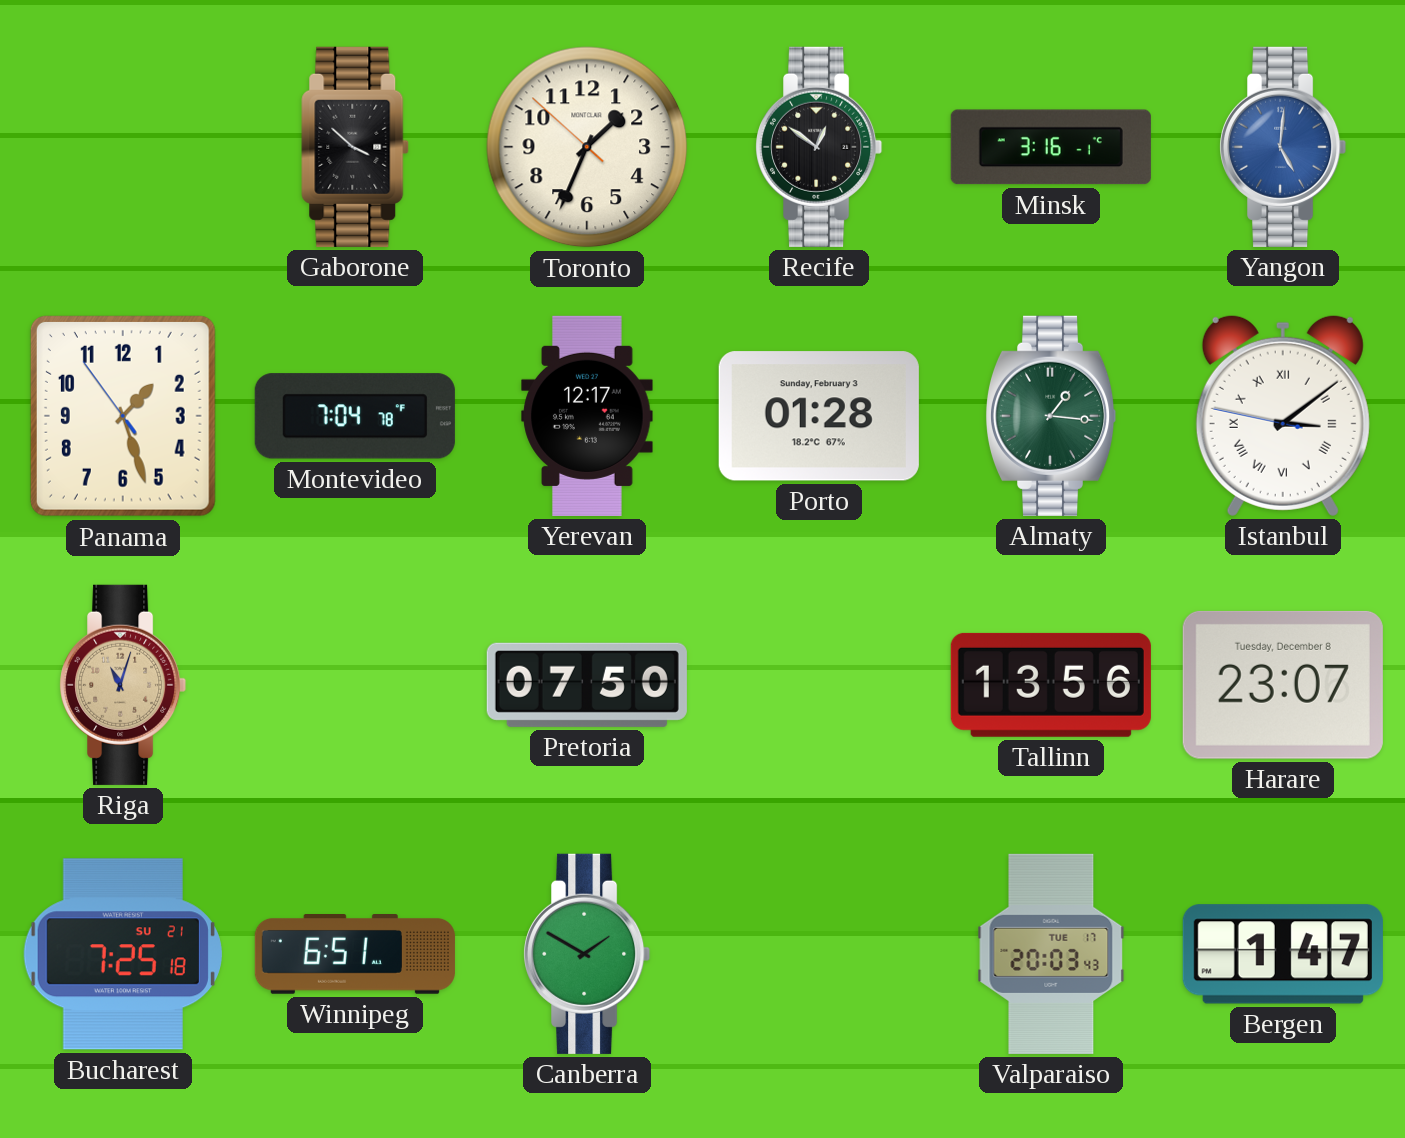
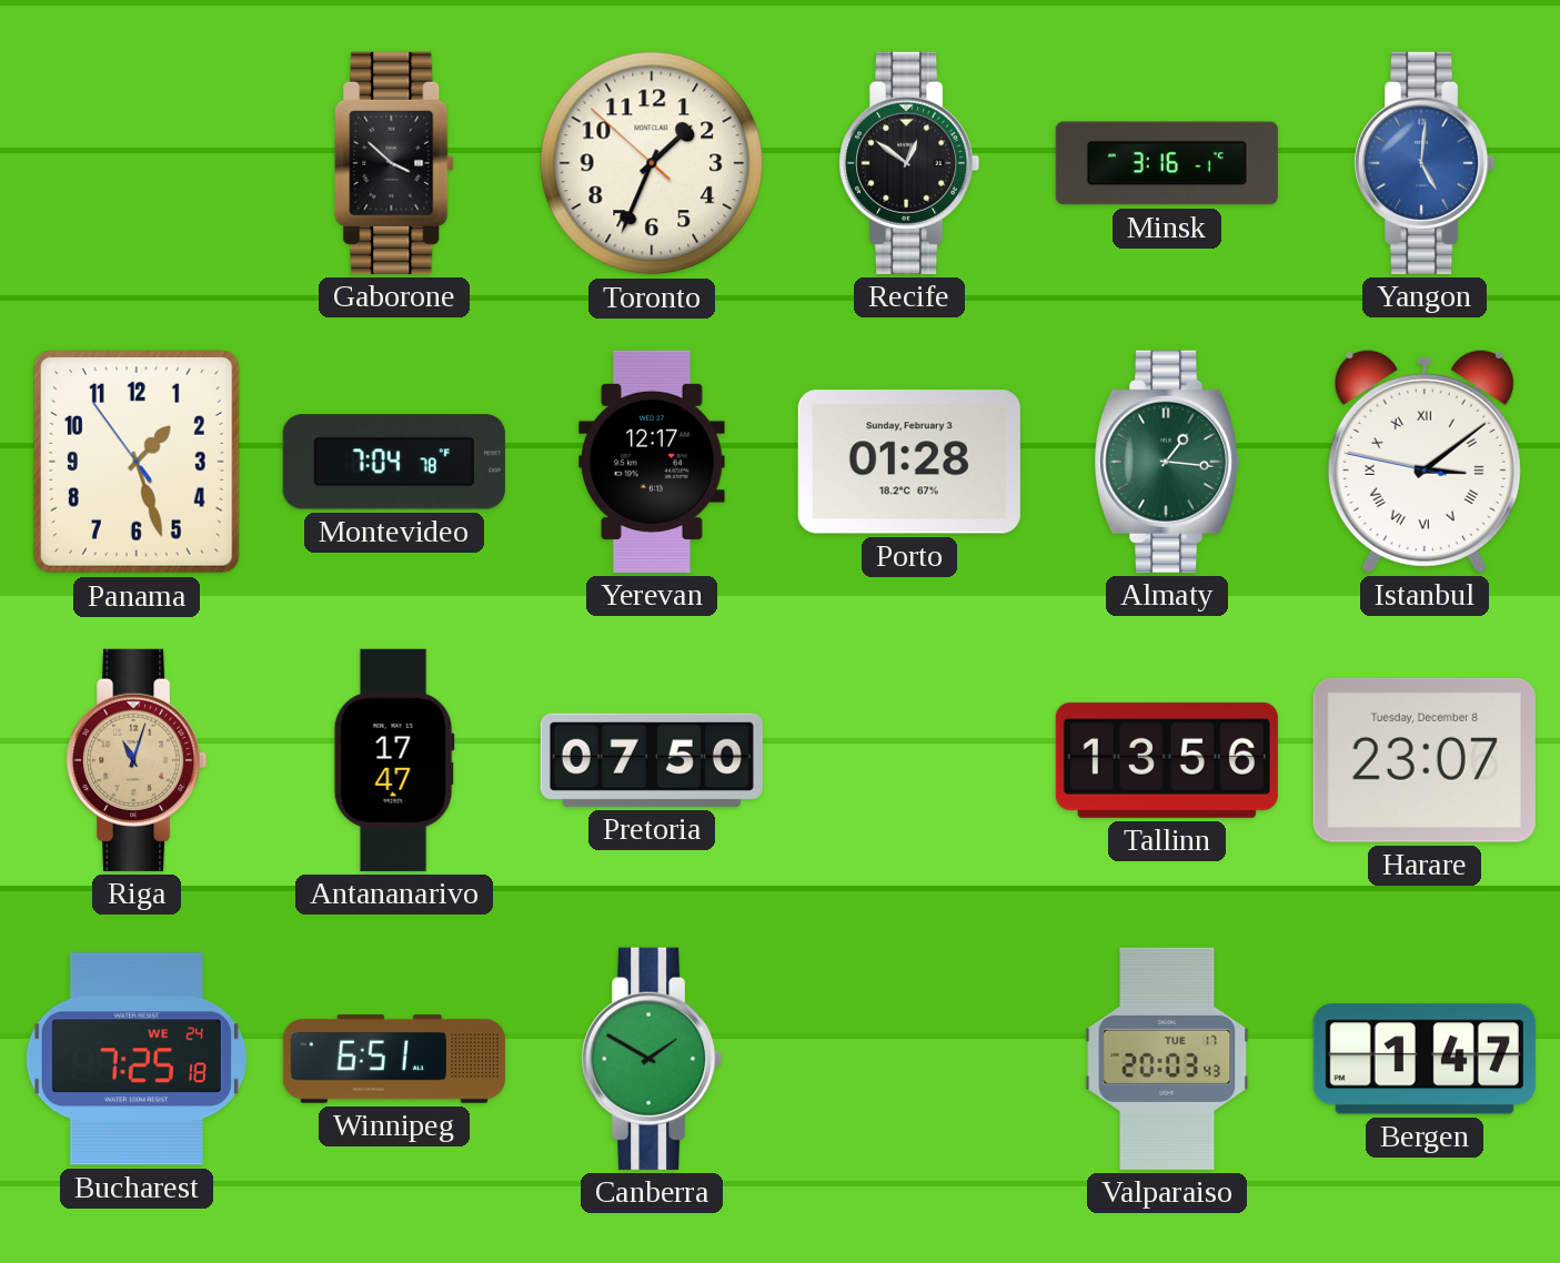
Antananarivo: none -> 17:47 (394, 760)
Bucharest date: SU 21 -> WE 24 (137, 1059)
